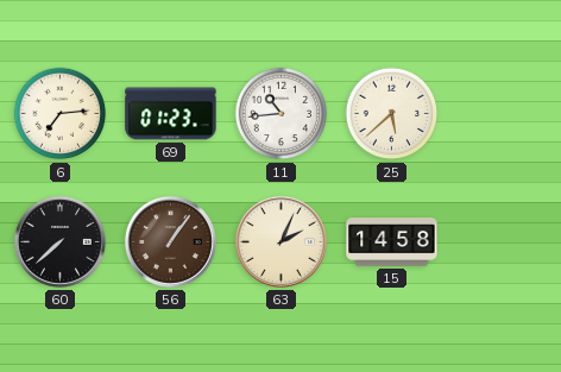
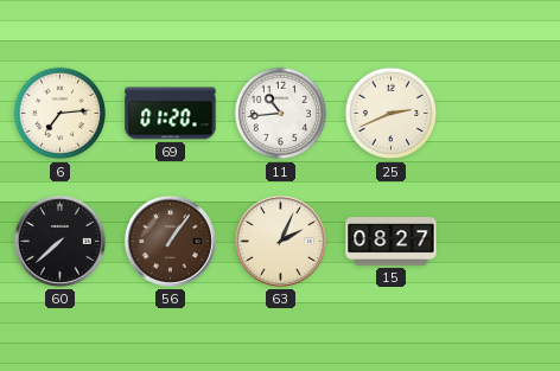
69: 01:23 -> 01:20 (171, 114)
25: 5:38 -> 2:41 (392, 114)
15: 14:58 -> 08:27 (392, 242)
